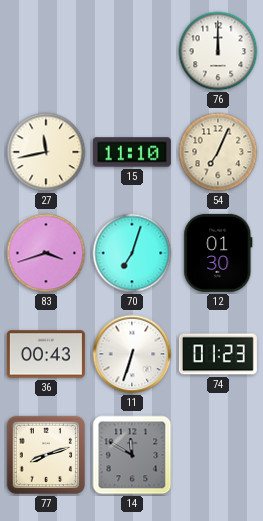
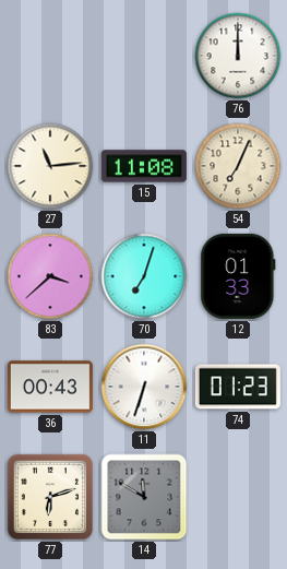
27: 11:43 -> 11:14 (50, 166)
15: 11:10 -> 11:08 (144, 166)
83: 3:42 -> 3:38 (50, 276)
12: 01:30 -> 01:33 (238, 276)
77: 8:12 -> 6:12 (50, 497)
